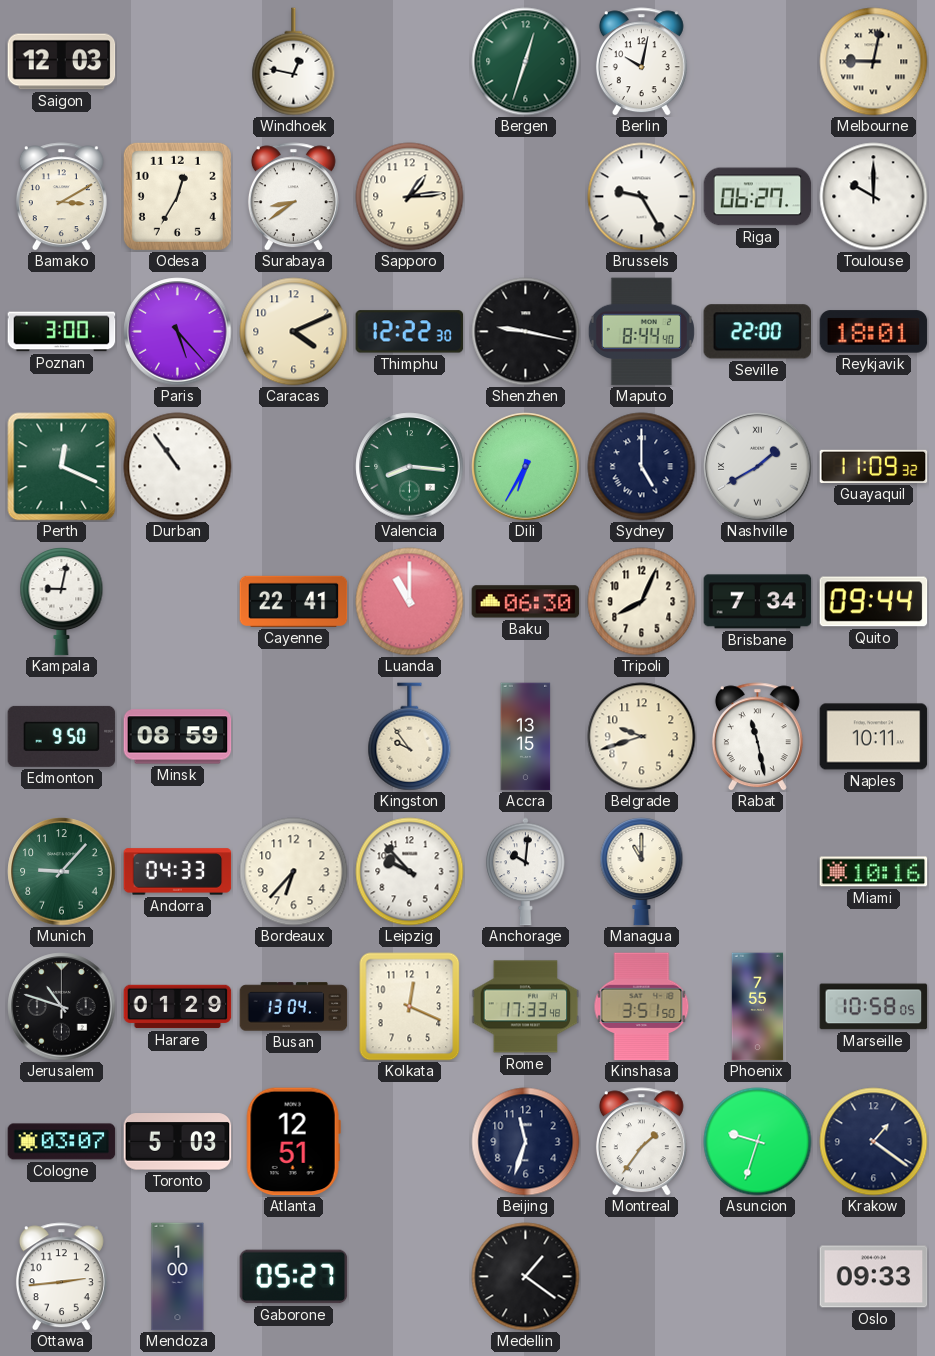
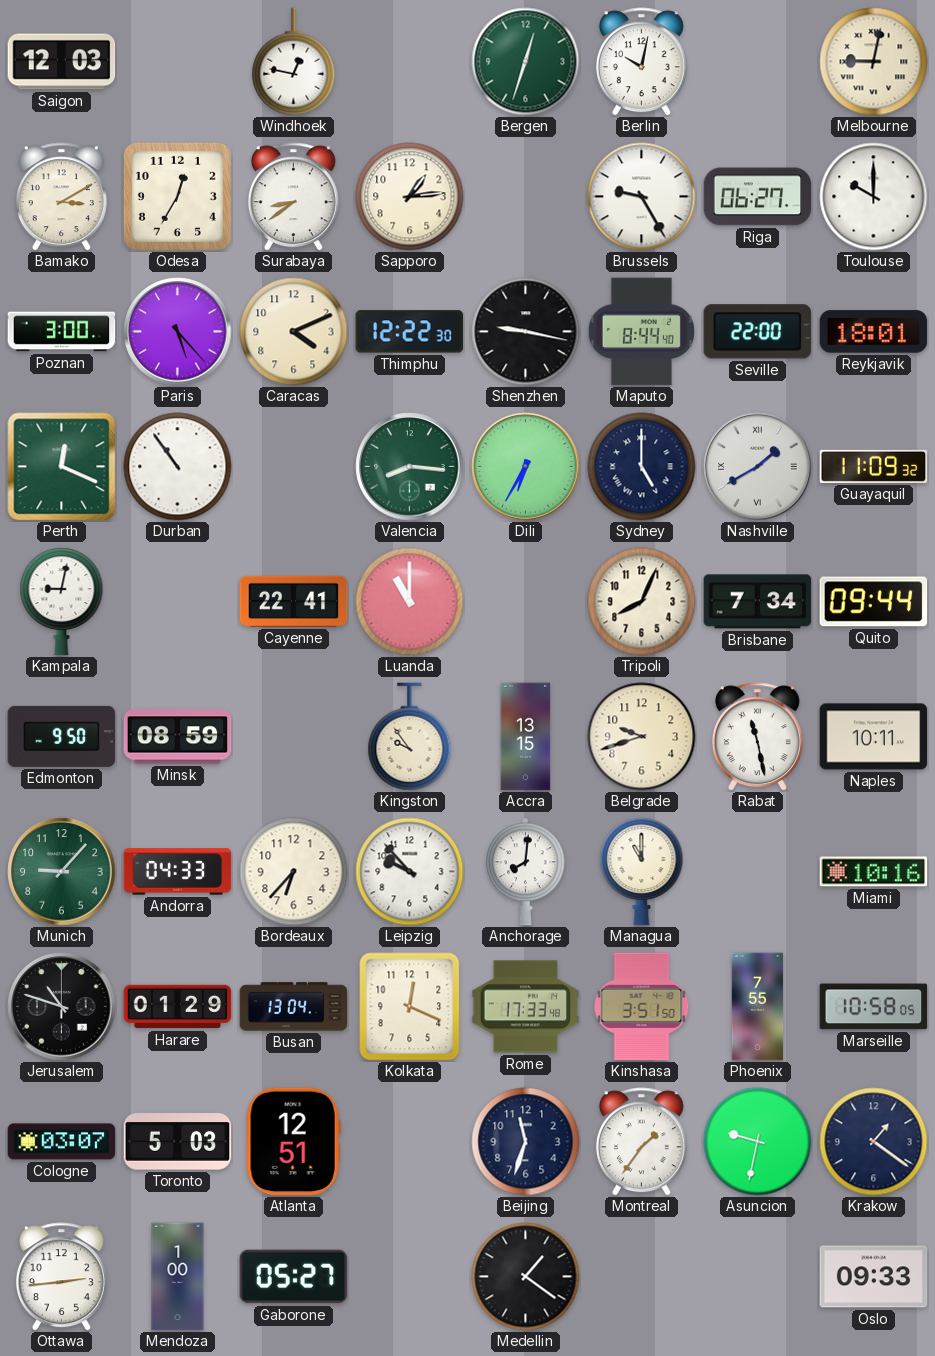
Baku: 06:30 -> none (526, 602)
Anchorage: 10:01 -> 8:01 (526, 872)
Asuncion: 9:33 -> 9:32 (758, 1142)
